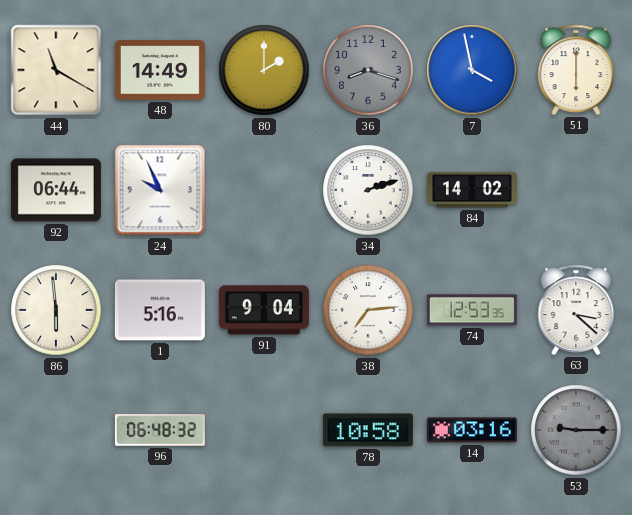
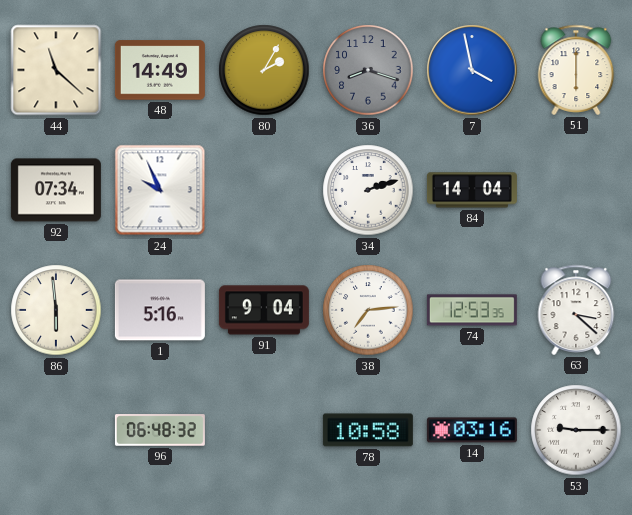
44: 11:20 -> 11:22 (56, 70)
80: 2:00 -> 2:05 (264, 70)
92: 06:44 -> 07:34 (56, 190)
84: 14:02 -> 14:04 (472, 190)
53 dial: grey -> white (576, 430)
